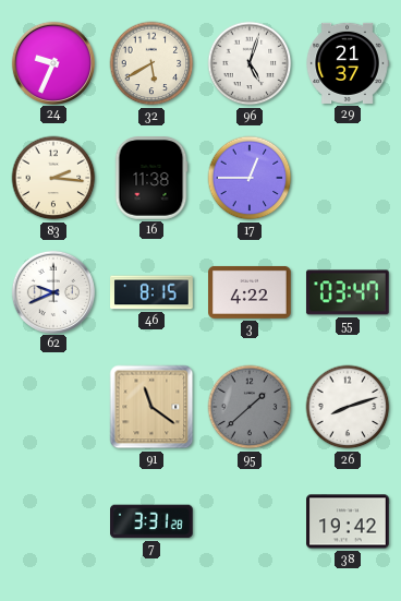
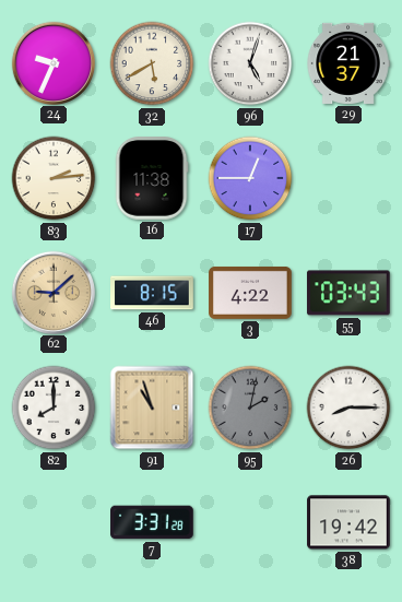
83: 2:16 -> 2:14 (54, 178)
62: 9:41 -> 9:08 (52, 292)
62 dial: white -> champagne (52, 292)
55: 03:47 -> 03:43 (348, 293)
82: none -> 8:00 (54, 408)
91: 11:21 -> 10:57 (152, 408)
95: 1:38 -> 2:02 (250, 408)
26: 8:12 -> 8:15 (348, 408)
